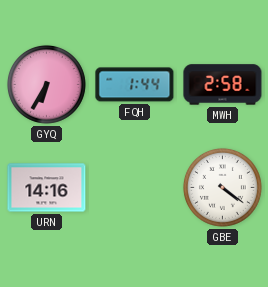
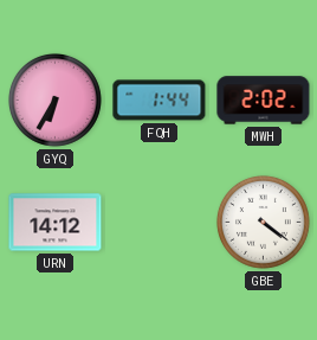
MWH: 2:58 -> 2:02 (264, 101)
URN: 14:16 -> 14:12 (56, 223)
